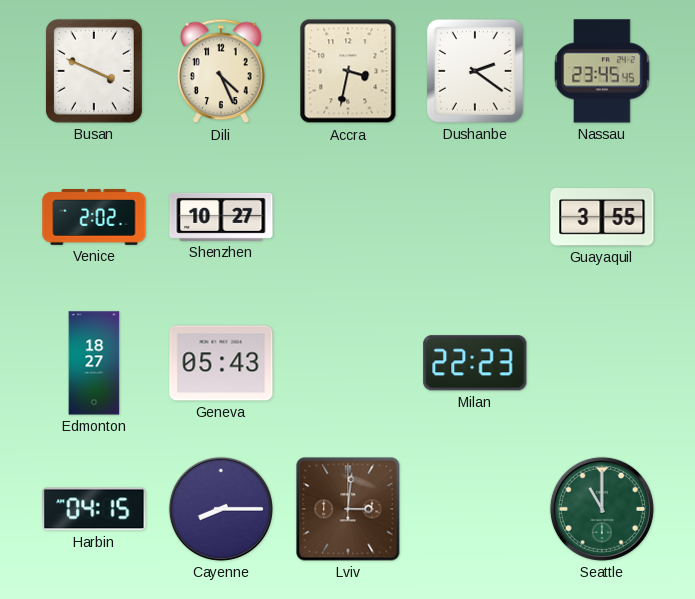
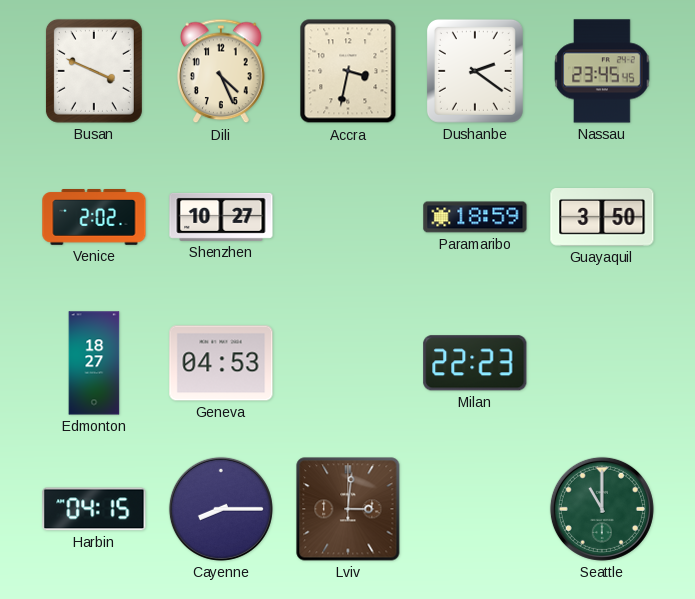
Paramaribo: none -> 18:59 (475, 217)
Guayaquil: 3:55 -> 3:50 (602, 217)
Geneva: 05:43 -> 04:53 (221, 363)
